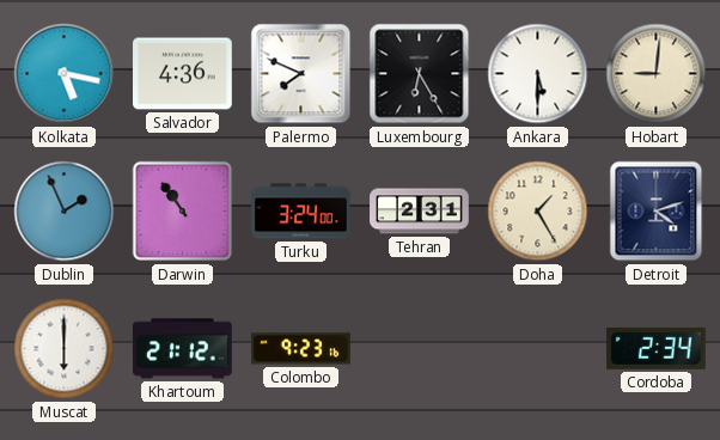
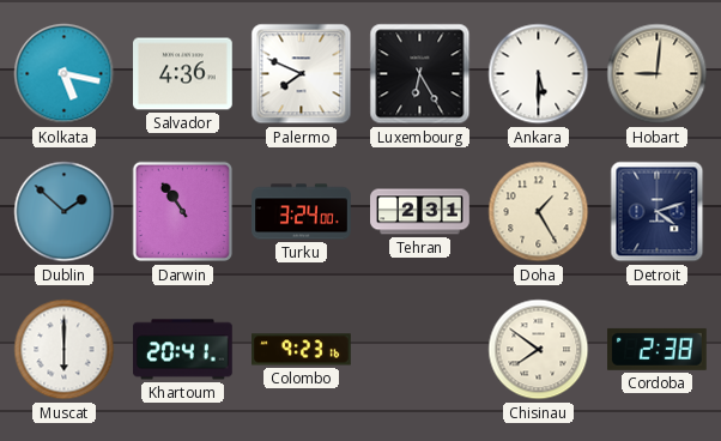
Dublin: 1:56 -> 1:52 (65, 212)
Khartoum: 21:12 -> 20:41 (183, 350)
Chisinau: none -> 7:51 (539, 350)
Cordoba: 2:34 -> 2:38 (658, 349)
